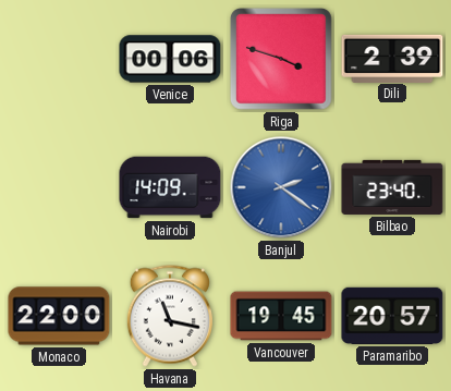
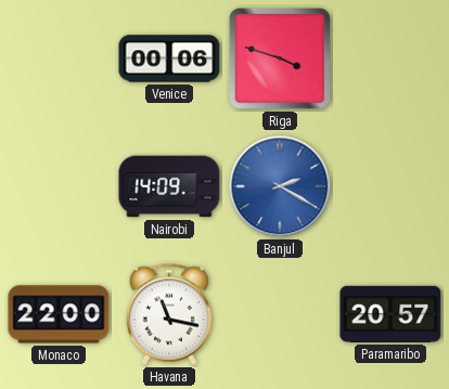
Dili: 2:39 -> none (392, 58)
Banjul: 2:21 -> 2:20 (280, 186)
Bilbao: 23:40 -> none (392, 187)
Vancouver: 19:45 -> none (281, 316)
